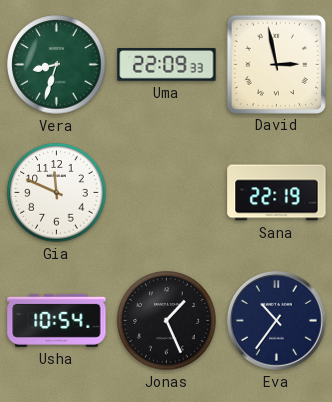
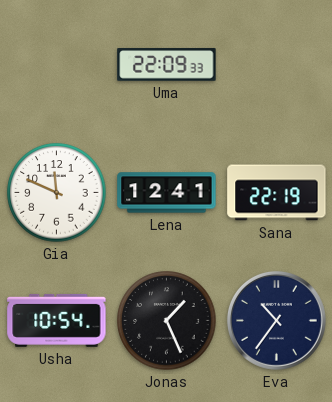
Vera: 8:33 -> none (57, 65)
David: 2:58 -> none (276, 64)
Lena: none -> 12:41 (167, 193)
